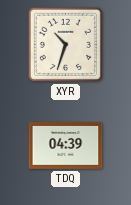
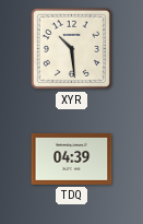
XYR: 10:33 -> 10:29 (71, 48)
